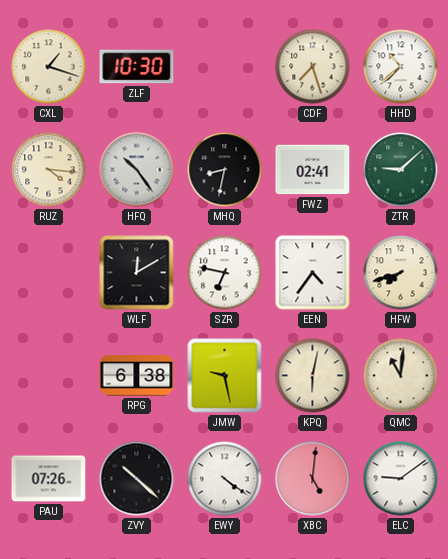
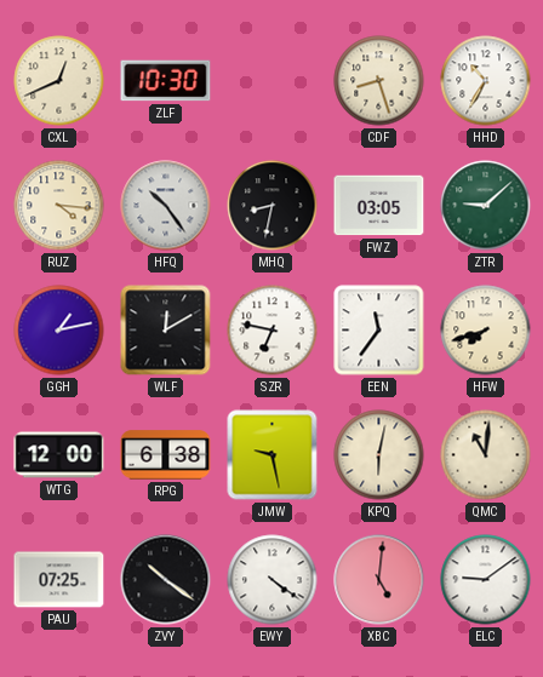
CXL: 1:18 -> 12:41 (59, 81)
CDF: 7:27 -> 8:27 (379, 81)
HHD: 10:38 -> 10:35 (486, 81)
FWZ: 02:41 -> 03:05 (379, 206)
GGH: none -> 1:13 (59, 331)
EEN: 4:36 -> 11:36 (379, 331)
WTG: none -> 12:00 (59, 455)
PAU: 07:26 -> 07:25 (59, 580)
ZVY: 10:22 -> 10:21 (166, 580)
